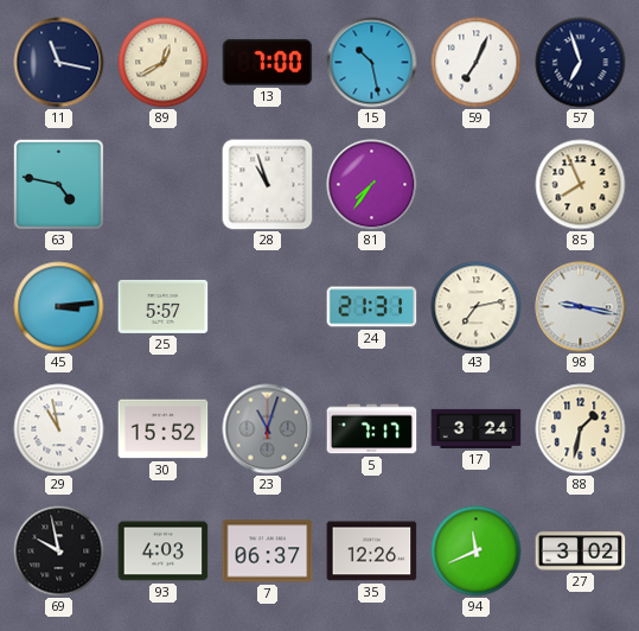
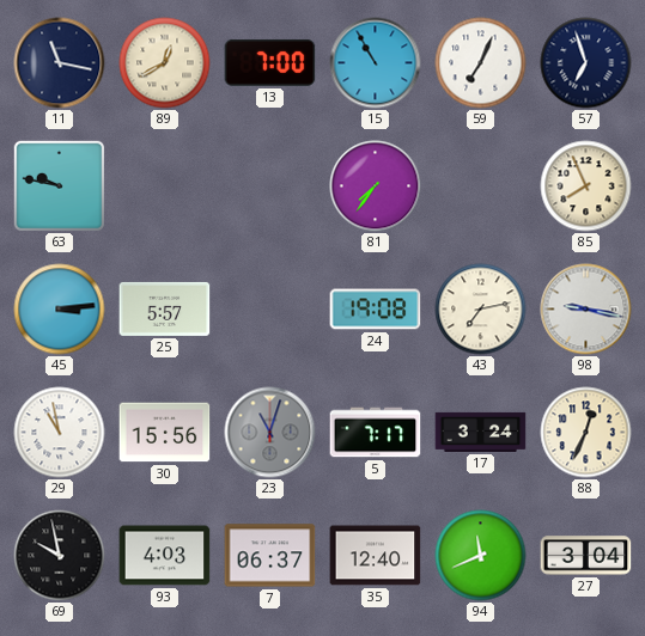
15: 10:28 -> 10:55 (376, 63)
63: 4:47 -> 9:47 (59, 185)
28: 10:57 -> none (268, 185)
24: 21:31 -> 19:08 (376, 310)
30: 15:52 -> 15:56 (165, 433)
88: 1:32 -> 12:34 (586, 433)
35: 12:26 -> 12:40 (376, 556)
27: 3:02 -> 3:04 (586, 556)
